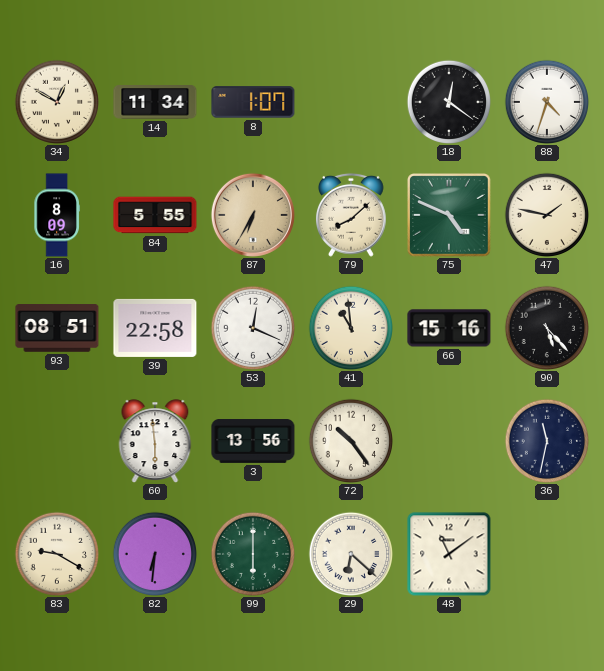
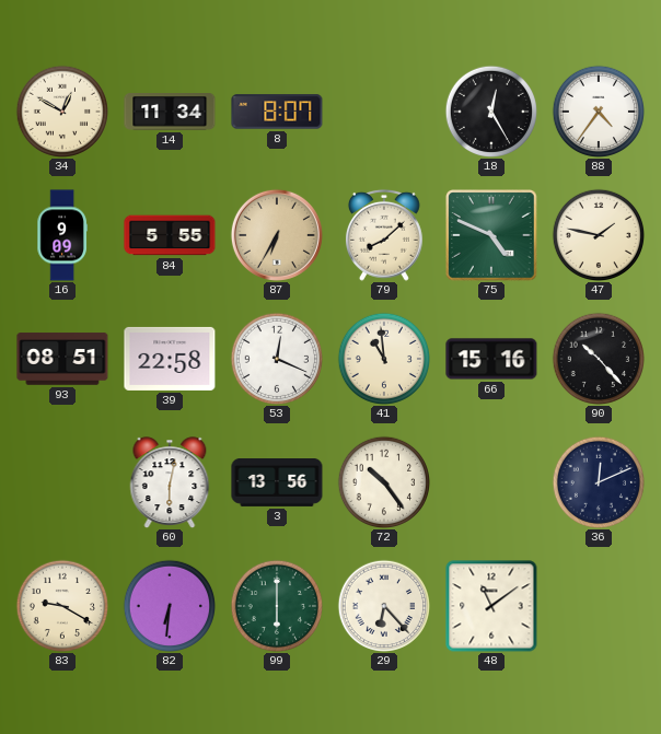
8: 1:07 -> 8:07 (277, 112)
18: 12:21 -> 12:25 (490, 110)
88: 4:33 -> 4:36 (598, 110)
16: 8:09 -> 9:09 (62, 235)
90: 5:23 -> 10:23 (598, 358)
60: 5:59 -> 6:02 (170, 482)
36: 11:32 -> 12:11 (598, 481)
29: 6:22 -> 6:23 (383, 605)
